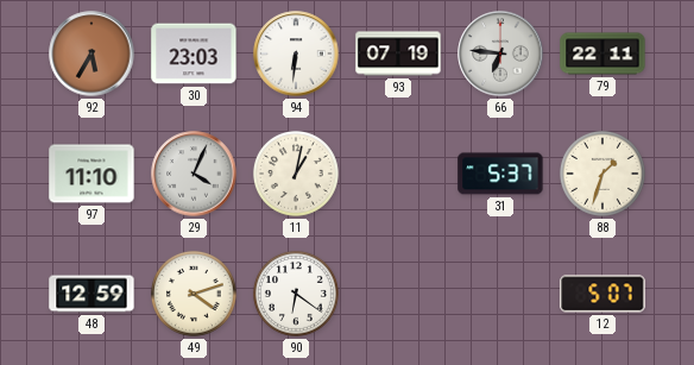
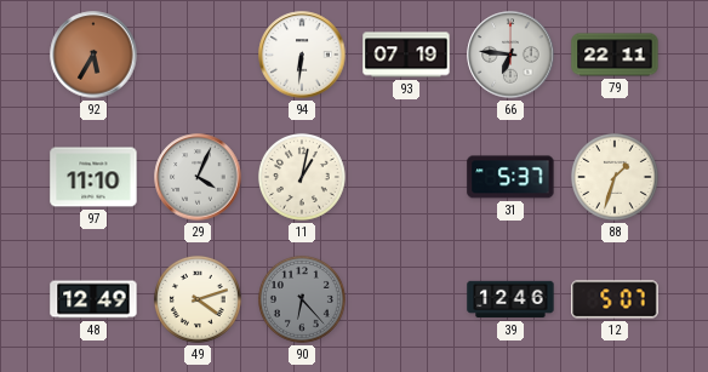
30: 23:03 -> none (194, 54)
48: 12:59 -> 12:49 (93, 299)
90: 6:21 -> 6:23 (302, 299)
90 dial: white -> grey (302, 299)
39: none -> 12:46 (510, 299)
